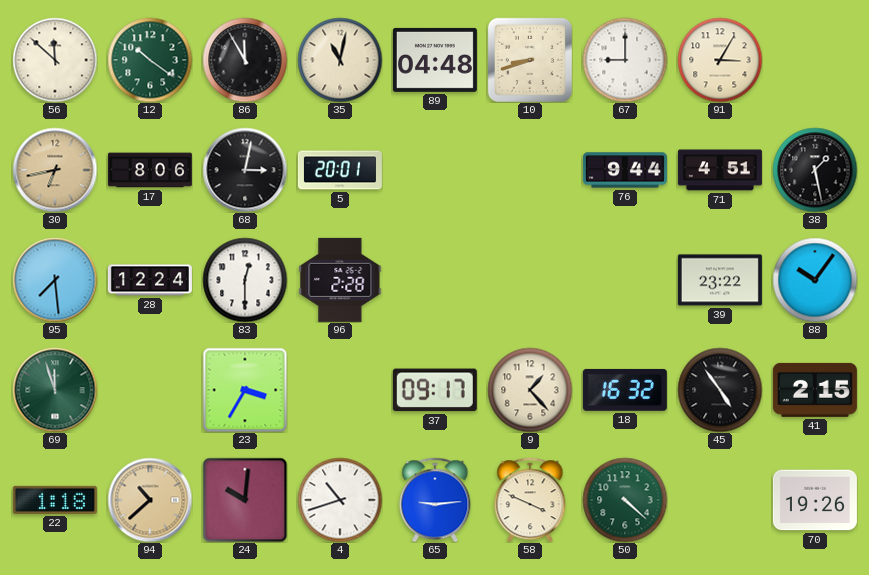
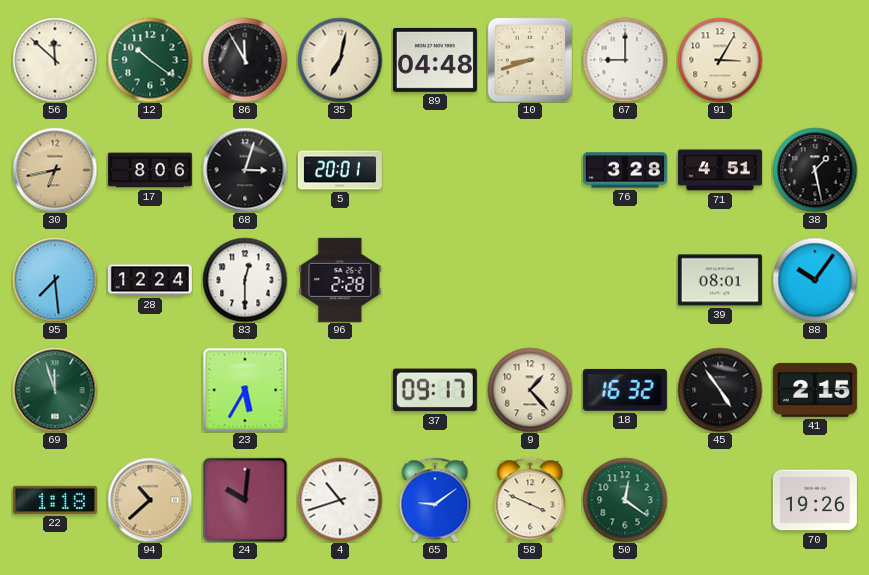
35: 11:02 -> 7:02 (340, 60)
68: 3:02 -> 3:03 (245, 170)
76: 9:44 -> 3:28 (625, 170)
39: 23:22 -> 08:01 (720, 280)
23: 3:35 -> 5:35 (245, 390)
65: 9:14 -> 9:09 (435, 500)
50: 4:22 -> 12:21 (625, 500)
